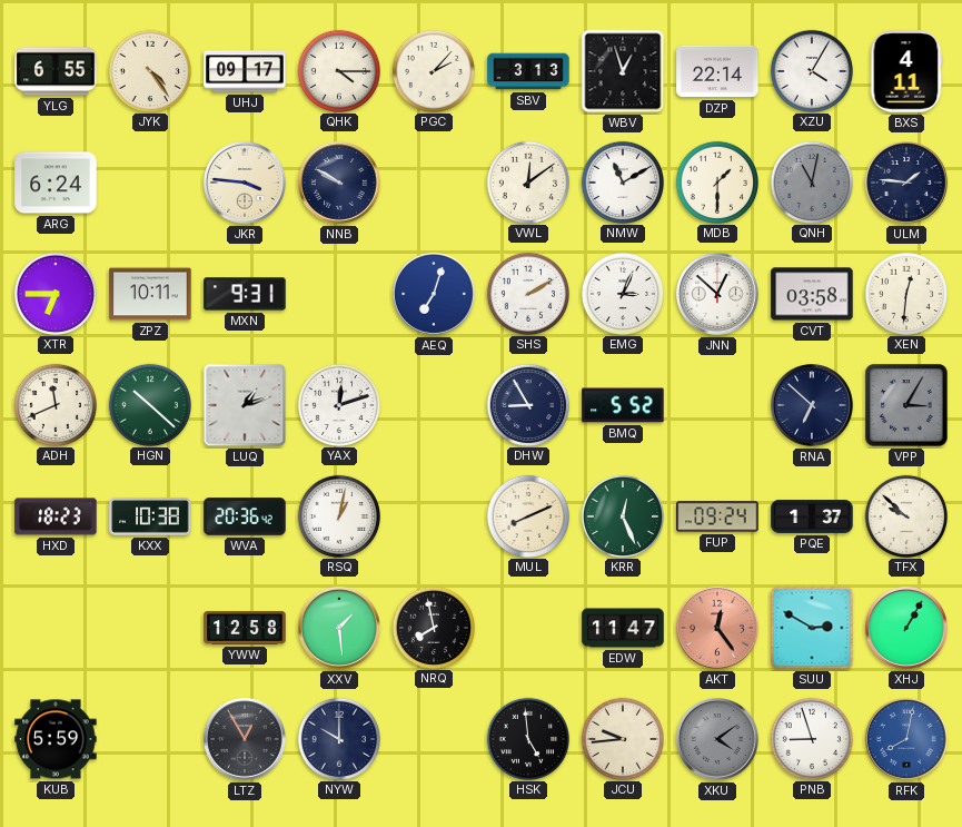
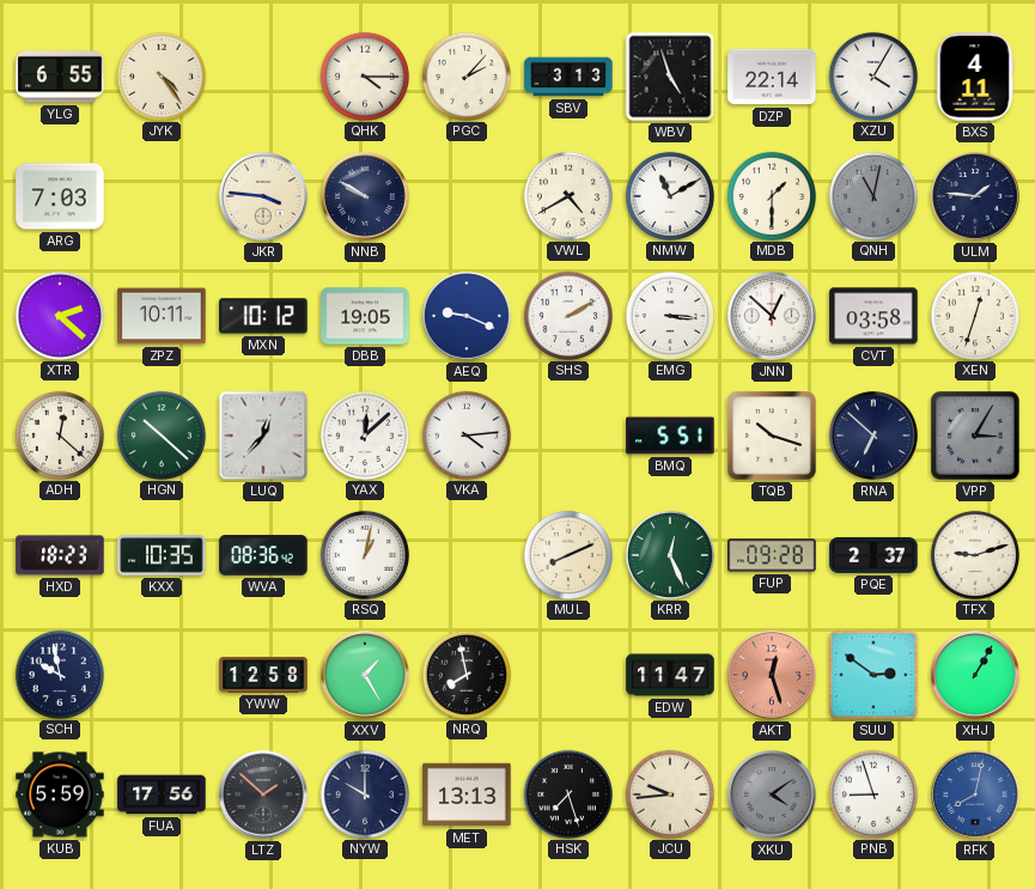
UHJ: 09:17 -> none (245, 71)
WBV: 12:57 -> 4:57 (670, 77)
ARG: 6:24 -> 7:03 (60, 196)
VWL: 12:09 -> 4:40 (567, 195)
XTR: 6:45 -> 2:22 (59, 315)
MXN: 9:31 -> 10:12 (263, 316)
DBB: none -> 19:05 (365, 316)
AEQ: 7:03 -> 9:19 (468, 317)
EMG: 3:04 -> 3:16 (669, 315)
XEN: 12:31 -> 12:33 (974, 315)
ADH: 11:41 -> 12:22 (59, 434)
LUQ: 1:12 -> 12:37 (263, 436)
YAX: 12:12 -> 12:08 (364, 434)
VKA: none -> 4:14 (465, 434)
DHW: 8:55 -> none (527, 404)
BMQ: 5:52 -> 5:51 (670, 436)
TQB: none -> 10:18 (772, 436)
KXX: 10:38 -> 10:35 (162, 555)
WVA: 20:36 -> 08:36 (263, 555)
FUP: 09:24 -> 09:28 (772, 555)
PQE: 1:37 -> 2:37 (873, 555)
TFX: 9:52 -> 9:12 (974, 554)
SCH: none -> 9:58 (59, 674)
XXV: 1:29 -> 1:25 (366, 676)
AKT: 12:24 -> 12:27 (773, 676)
SUU: 2:50 -> 2:51 (873, 675)
FUA: none -> 17:56 (162, 794)
LTZ: 12:55 -> 1:52 (264, 796)
MET: none -> 13:13 (467, 794)
HSK: 4:59 -> 7:27 (567, 793)
